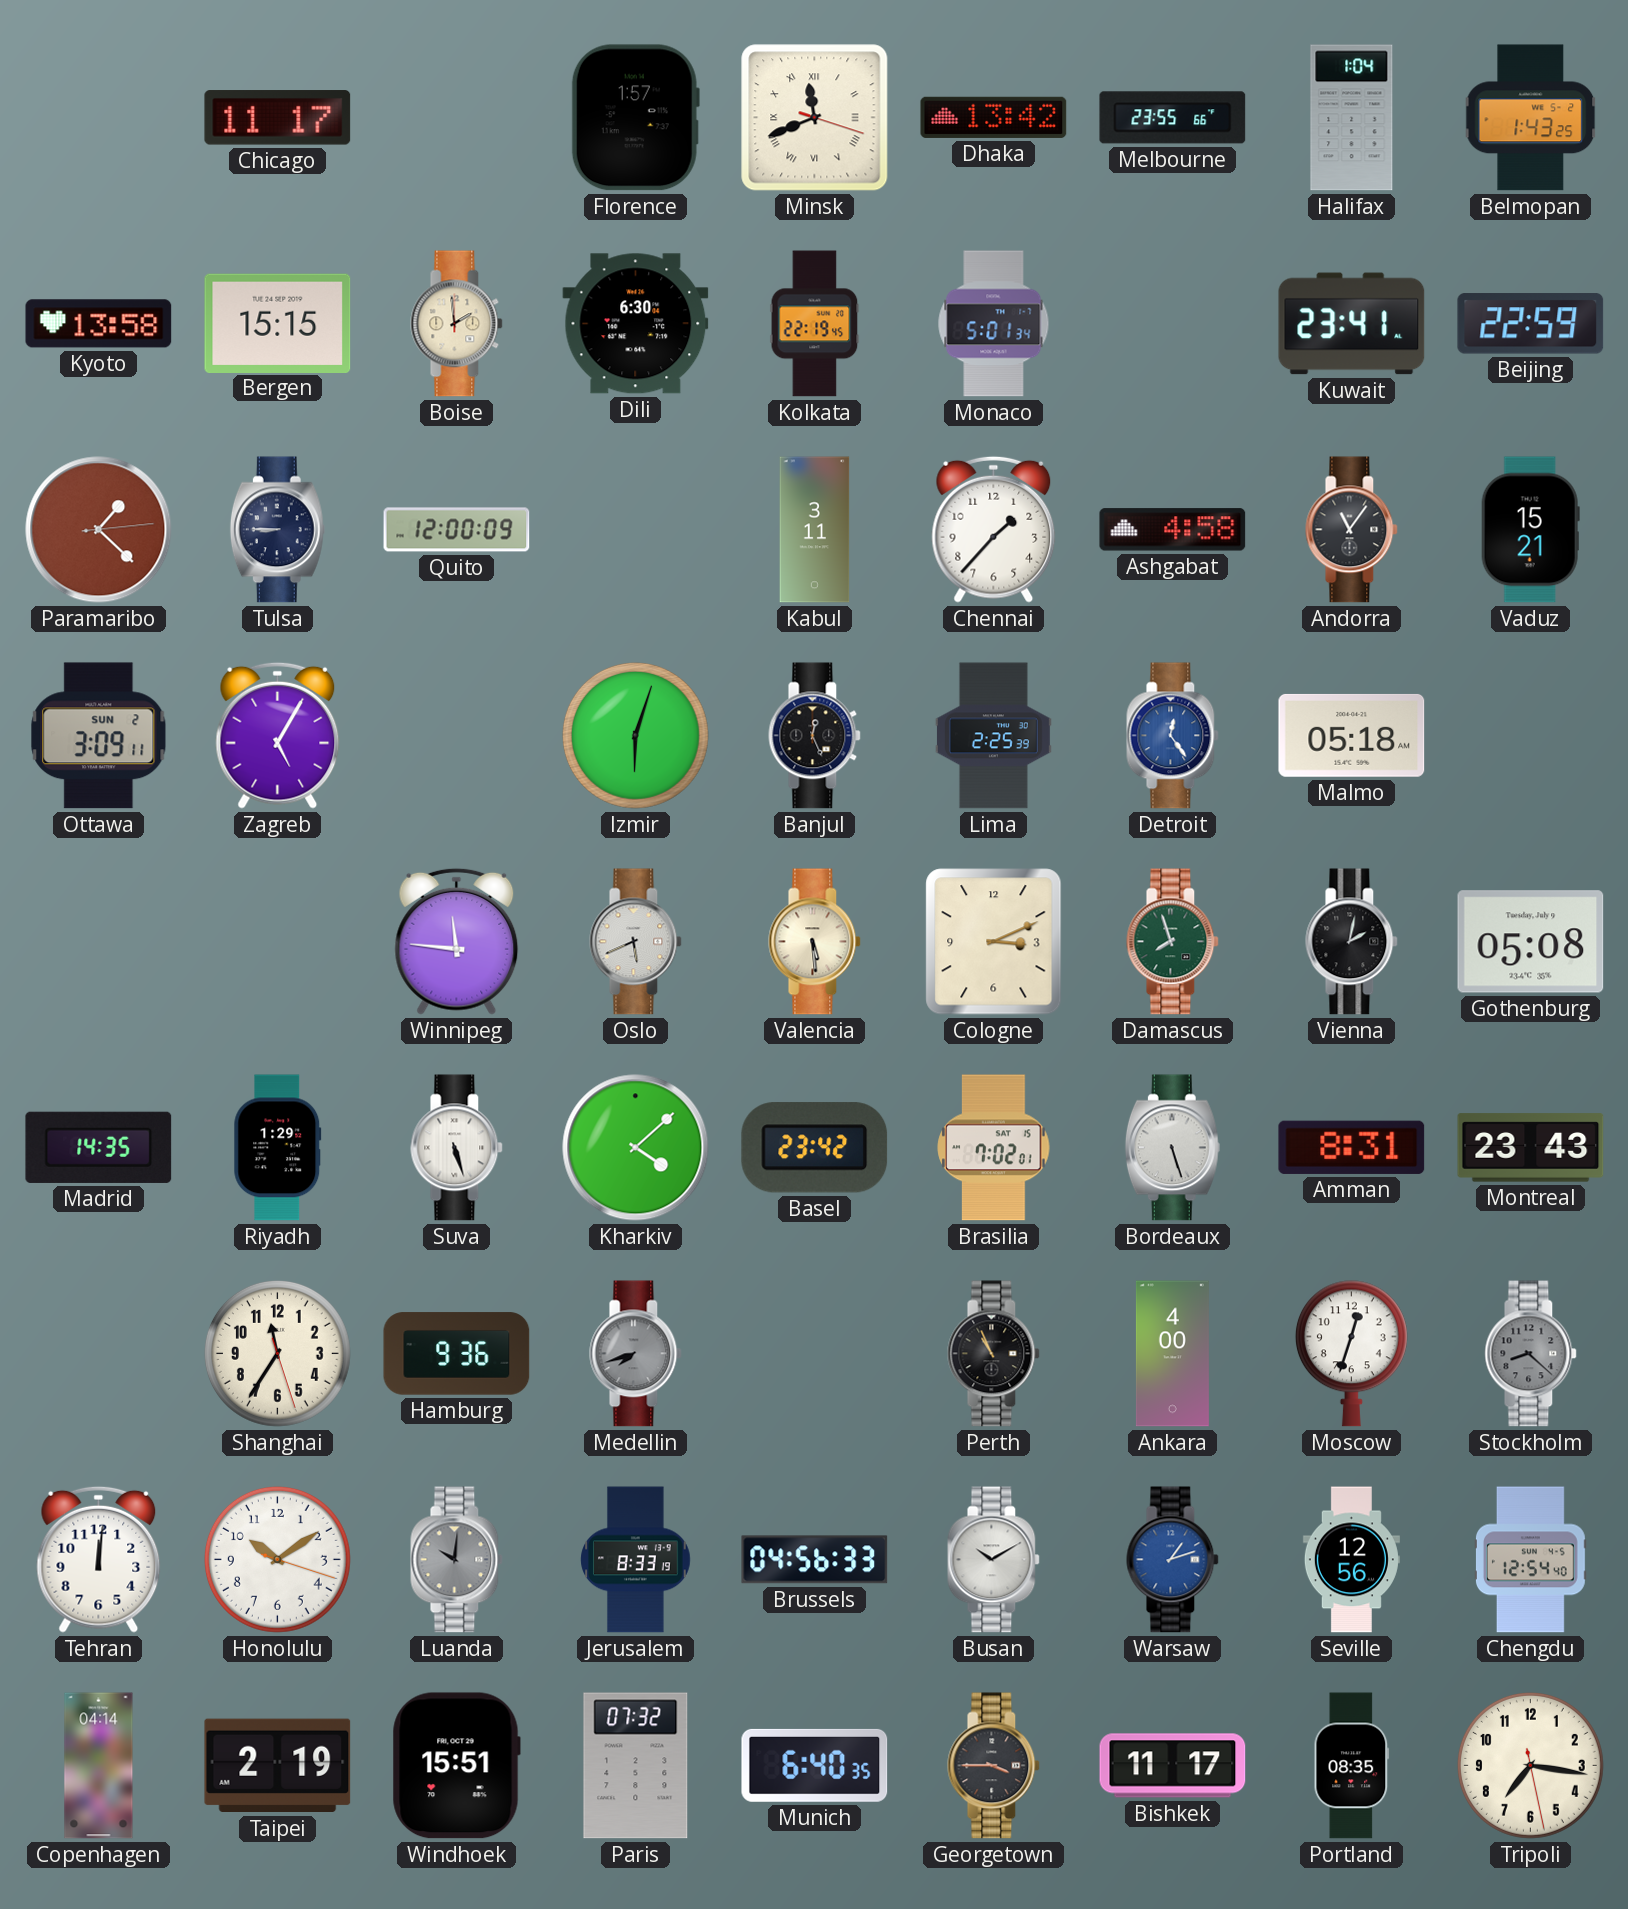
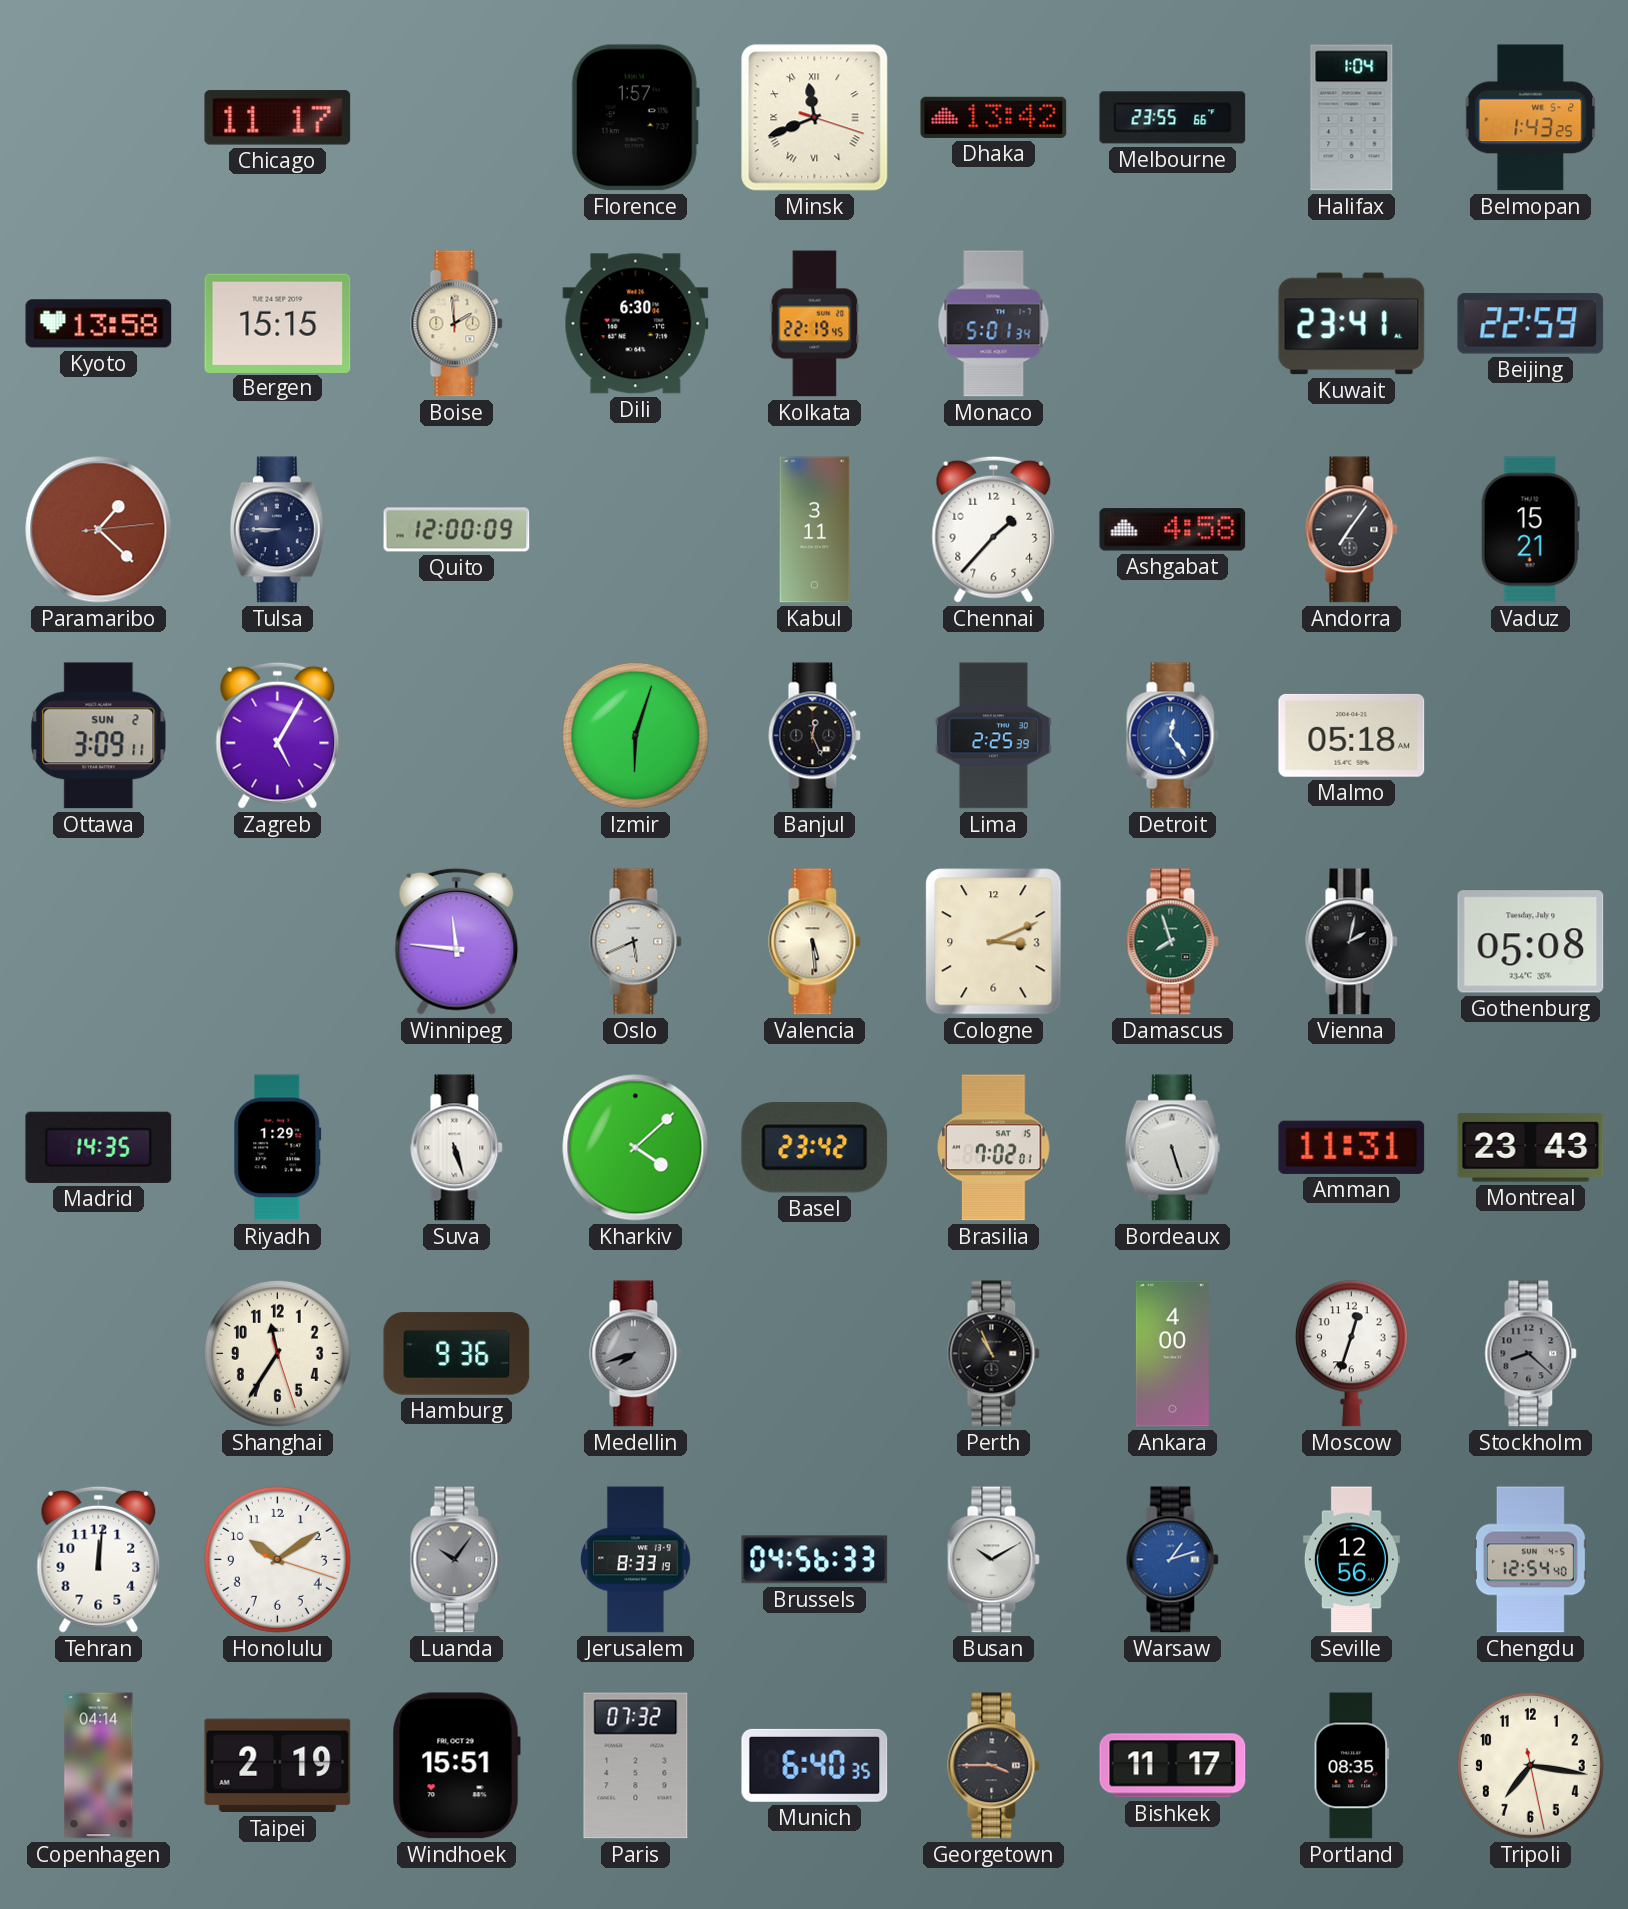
Andorra: 11:06 -> 7:06 (1352, 530)
Amman: 8:31 -> 11:31 (1352, 1147)
Luanda: 10:01 -> 10:06 (457, 1560)
